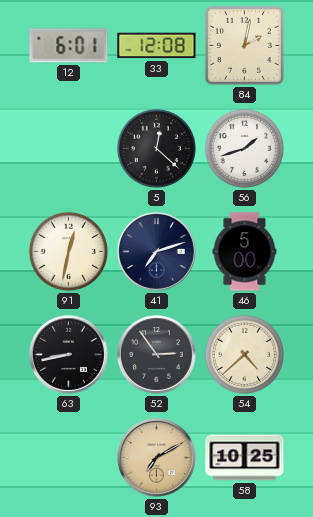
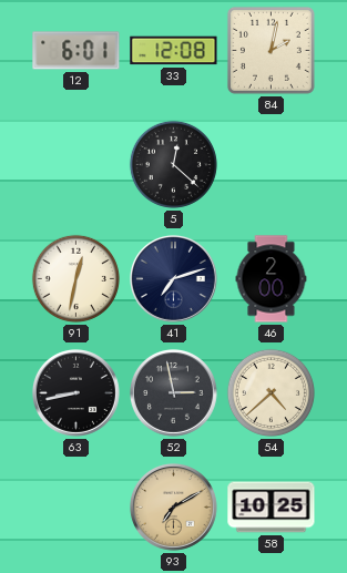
56: 1:42 -> none (244, 148)
46: 5:00 -> 2:00 (272, 279)
52: 2:54 -> 2:58 (173, 392)
